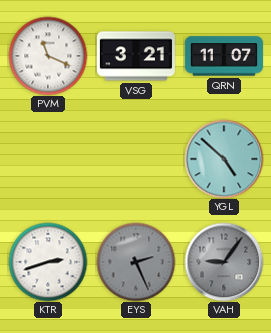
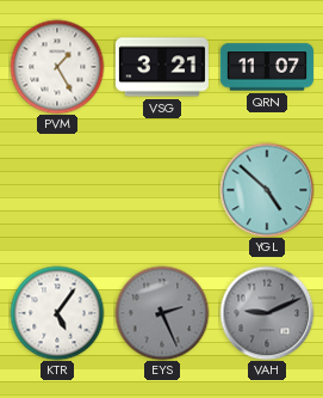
PVM: 11:19 -> 1:25 (57, 67)
KTR: 2:42 -> 5:06 (57, 313)
VAH: 9:06 -> 9:11 (267, 313)
